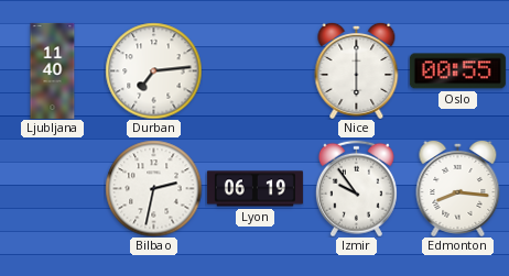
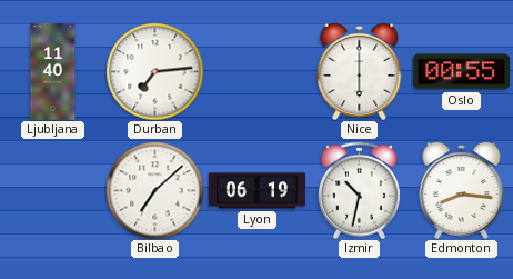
Bilbao: 2:32 -> 7:08 (154, 190)
Izmir: 9:54 -> 10:32 (359, 190)
